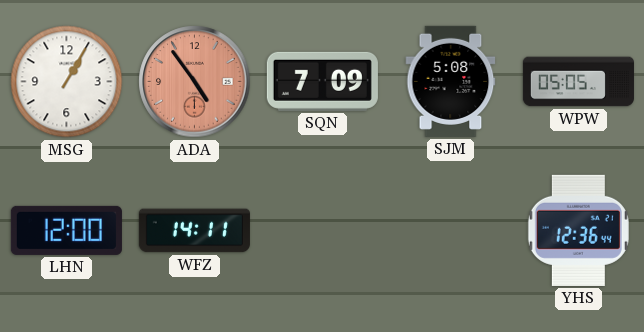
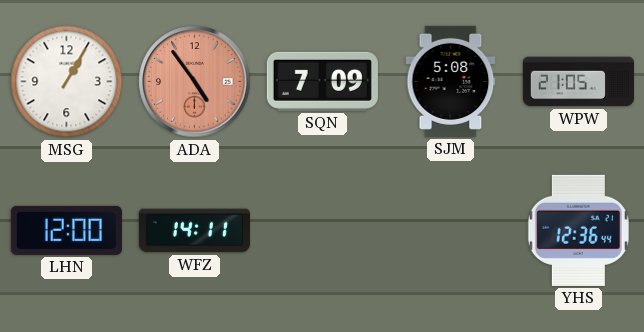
WPW: 05:05 -> 21:05 (578, 82)
